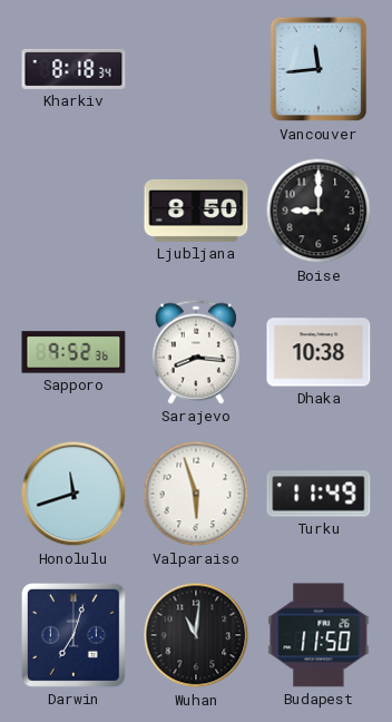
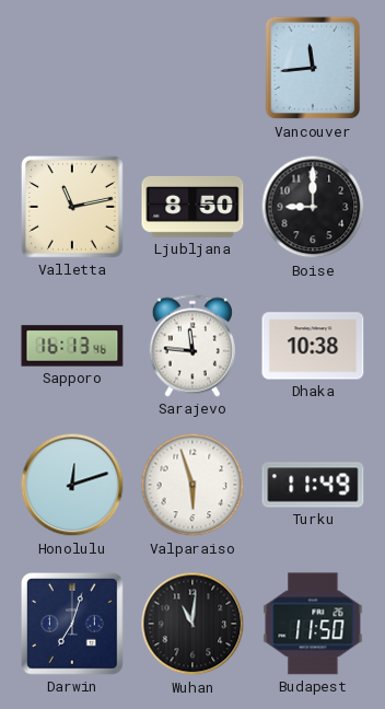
Kharkiv: 8:18 -> none (73, 69)
Valletta: none -> 11:13 (72, 207)
Sapporo: 9:52 -> 16:13 (72, 346)
Sarajevo: 8:16 -> 11:46 (192, 346)
Honolulu: 11:42 -> 12:12 (72, 485)
